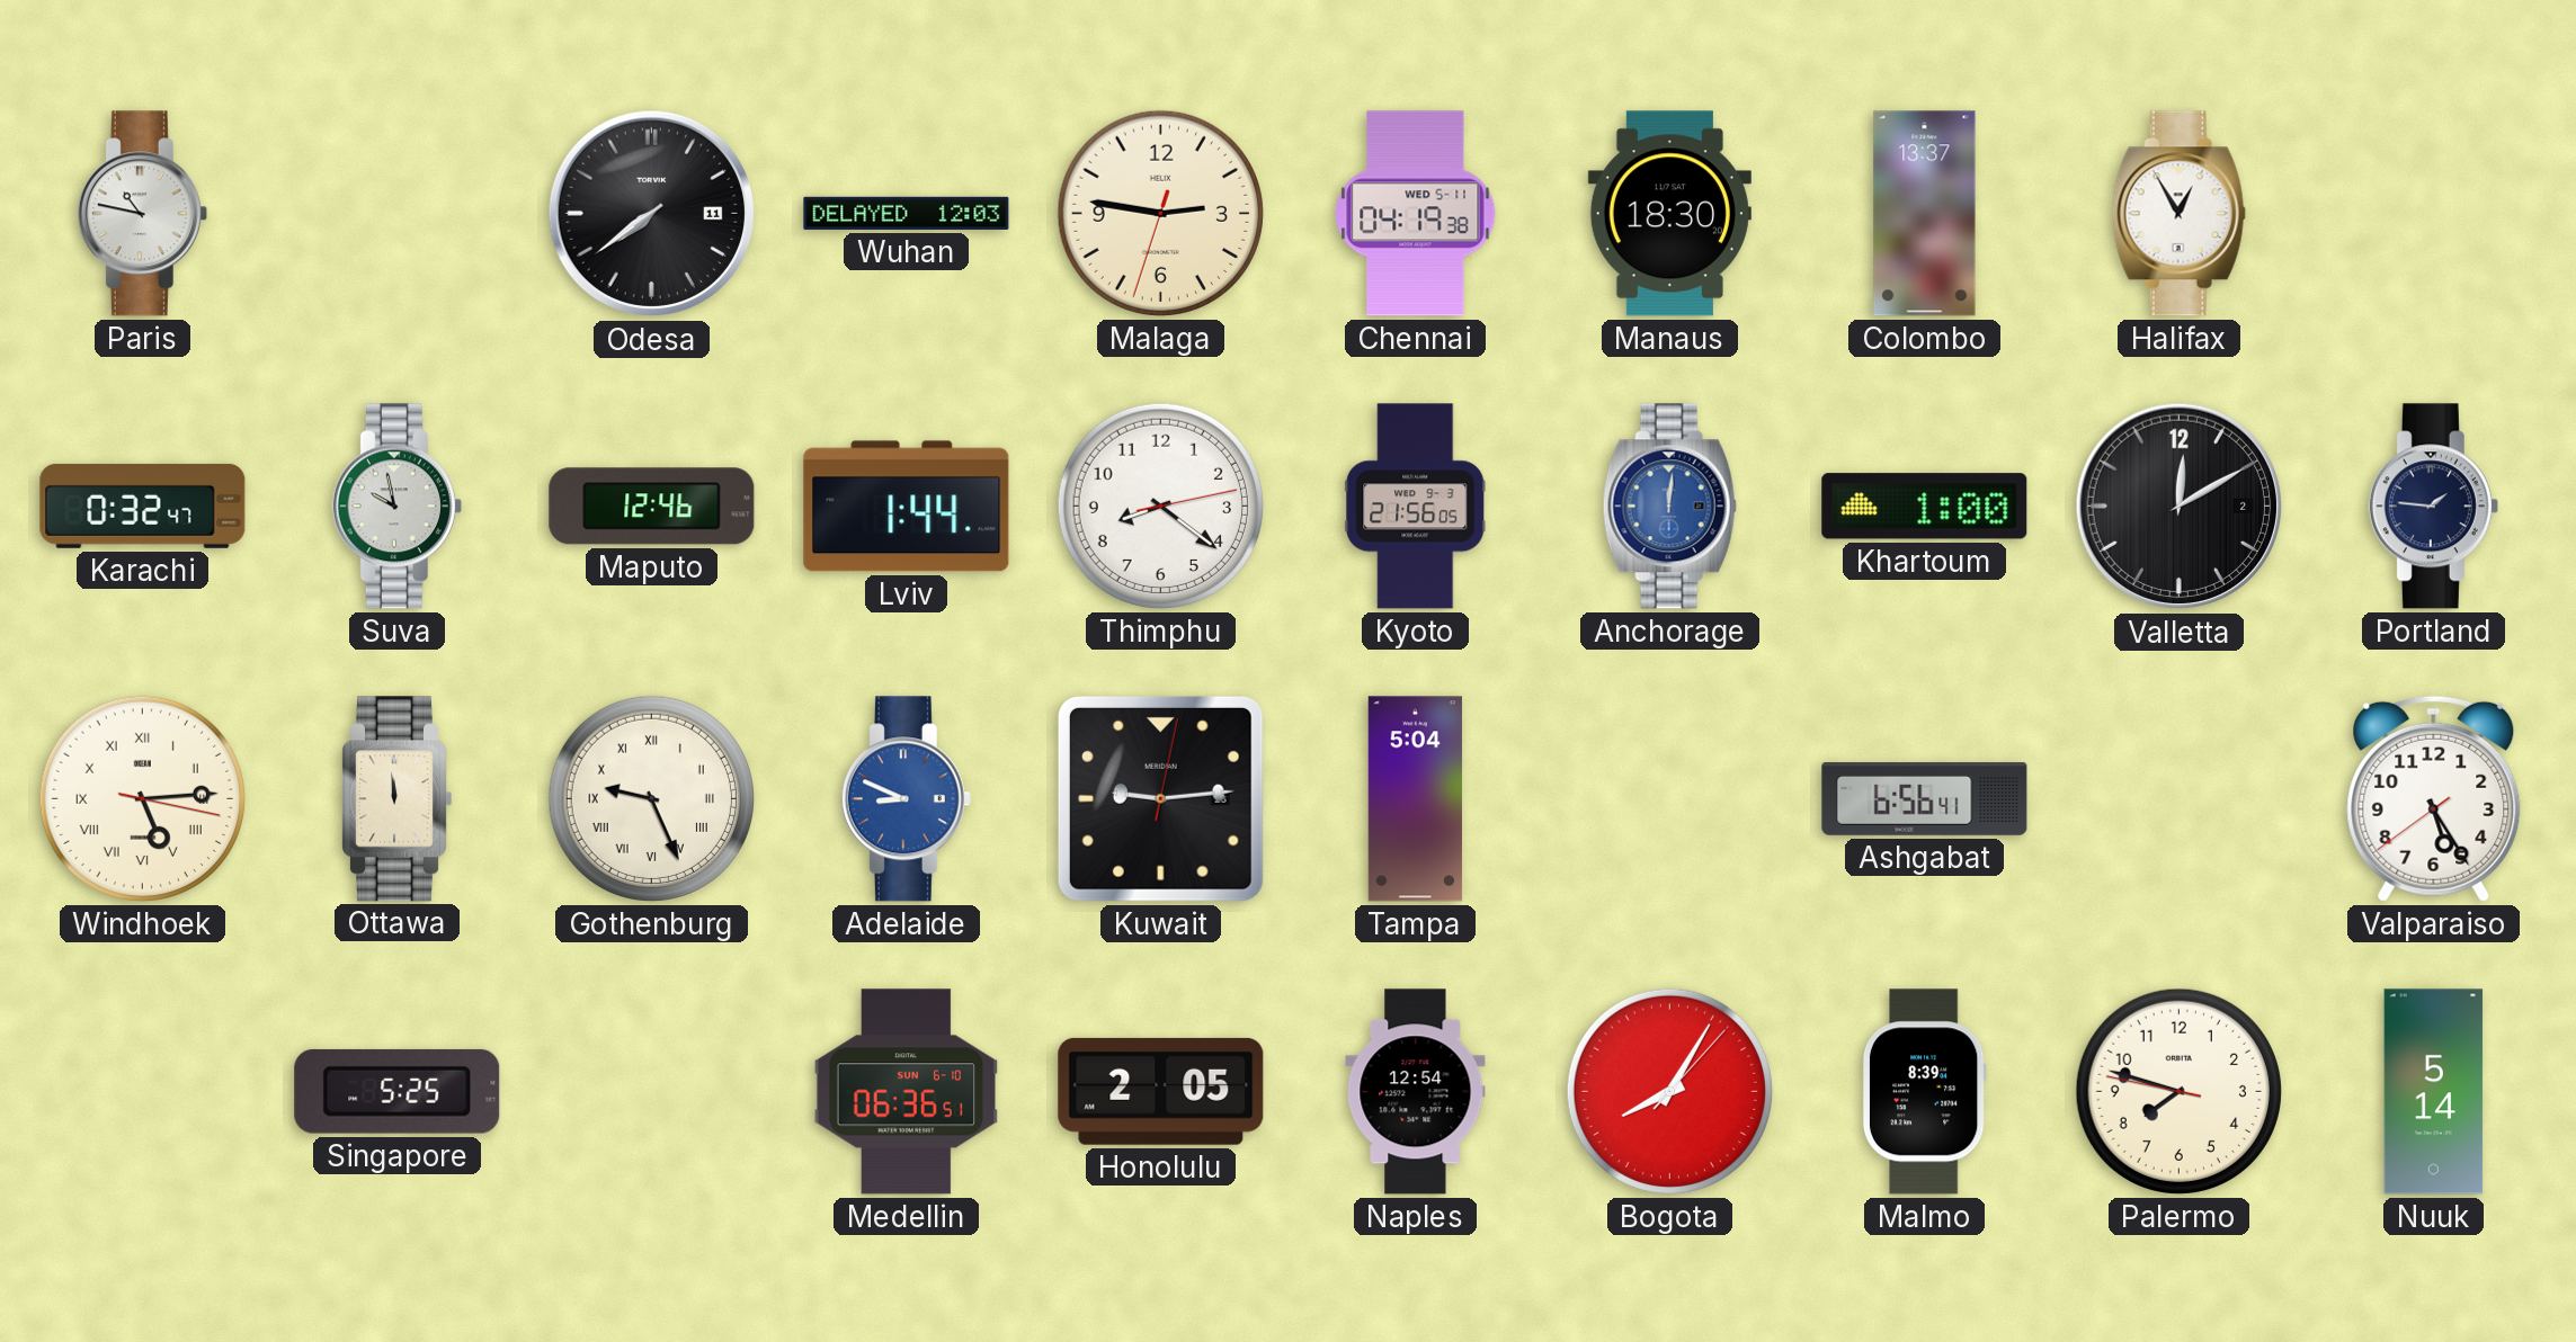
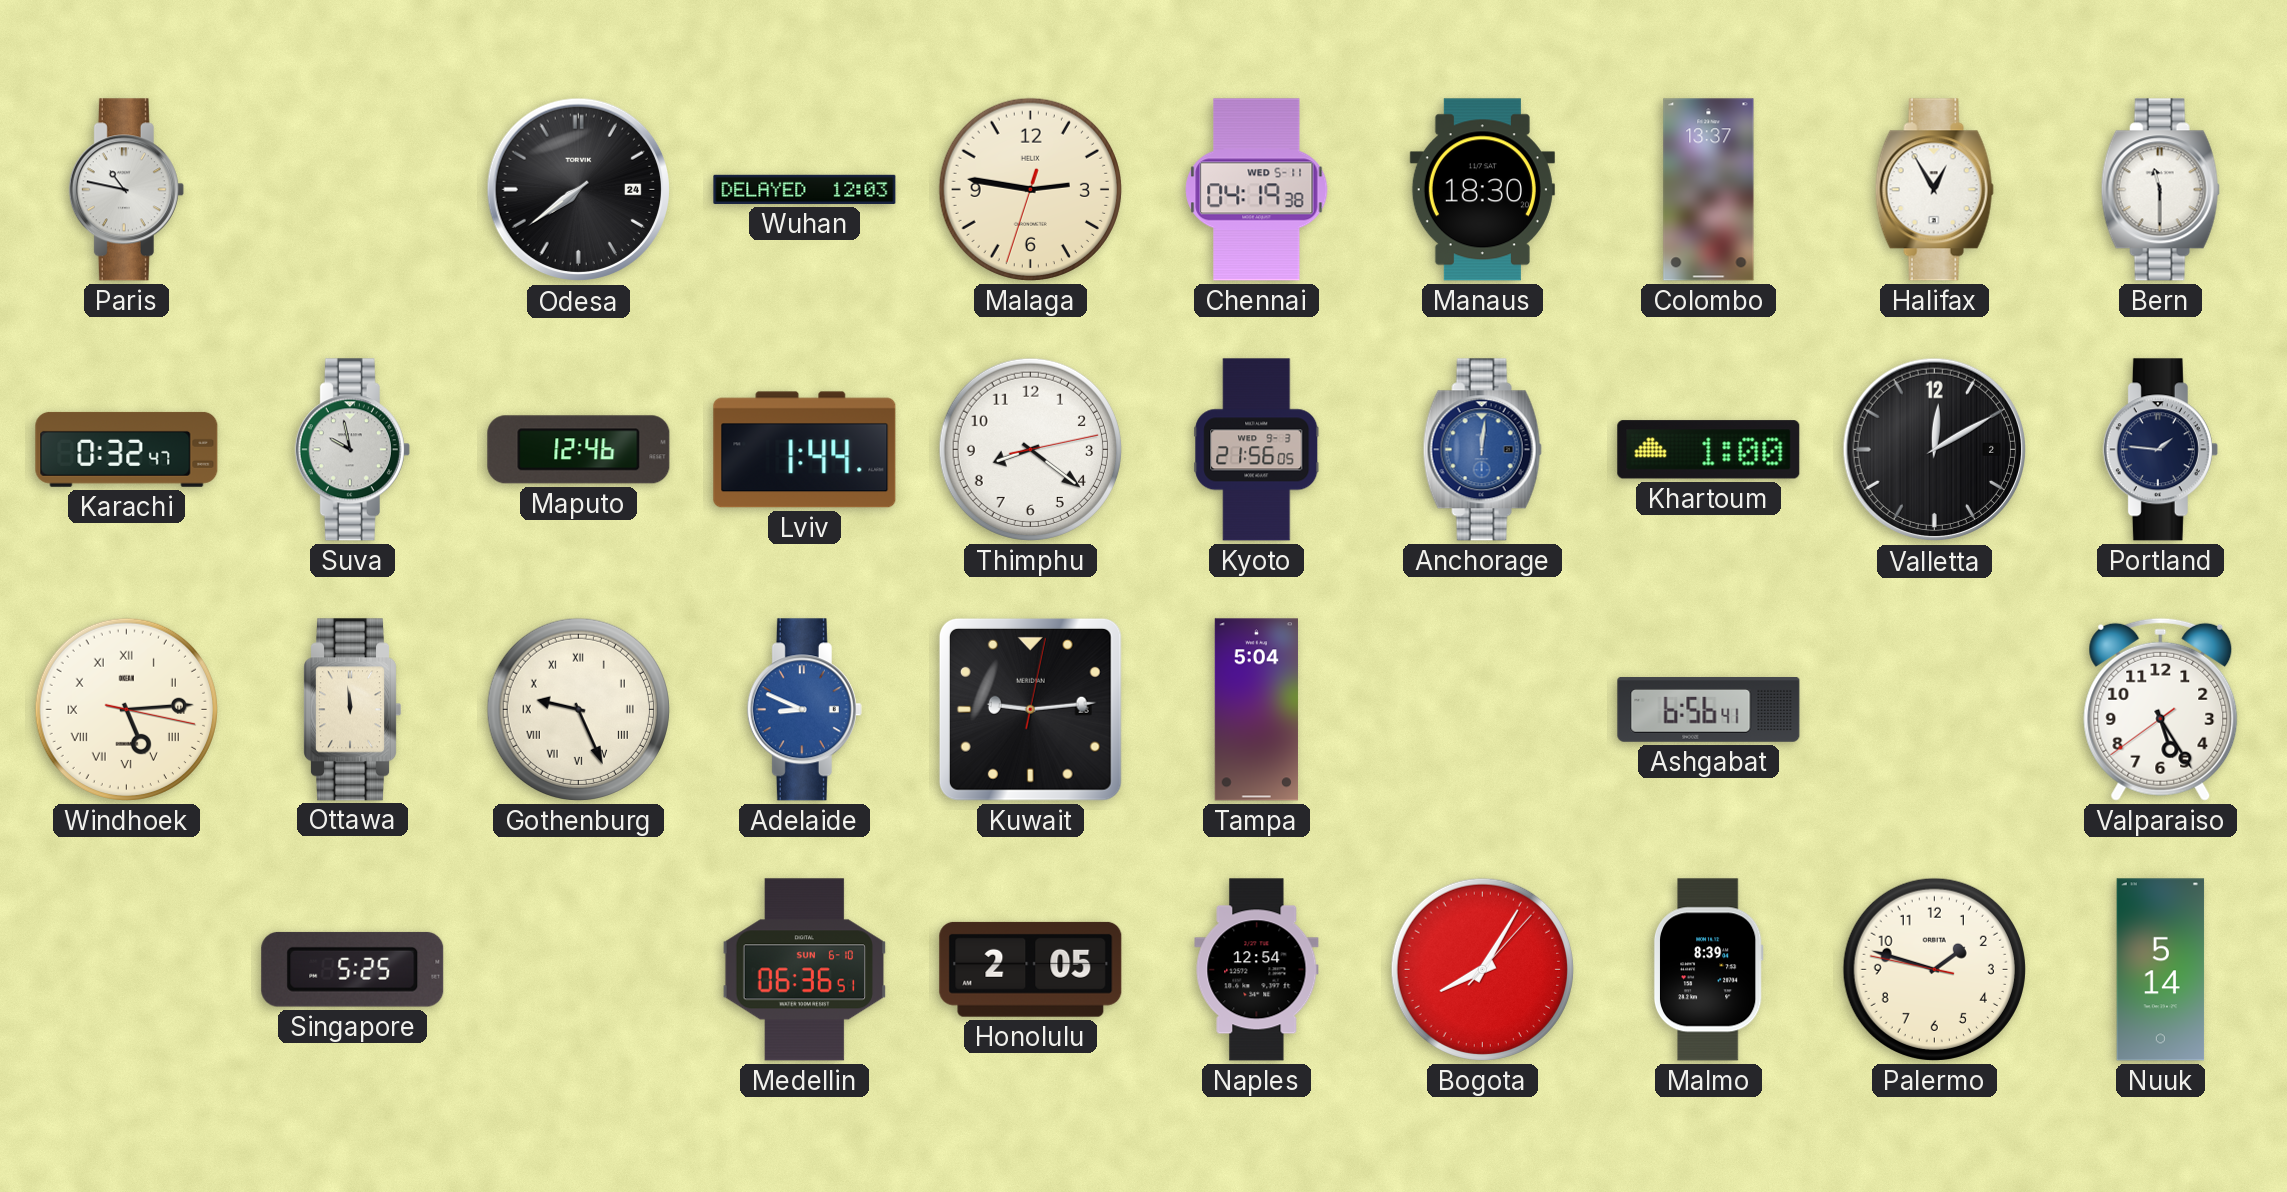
Odesa date: 11 -> 24 (579, 190)
Bern: none -> 11:30 (2160, 190)
Palermo: 7:47 -> 1:47 (1934, 969)
